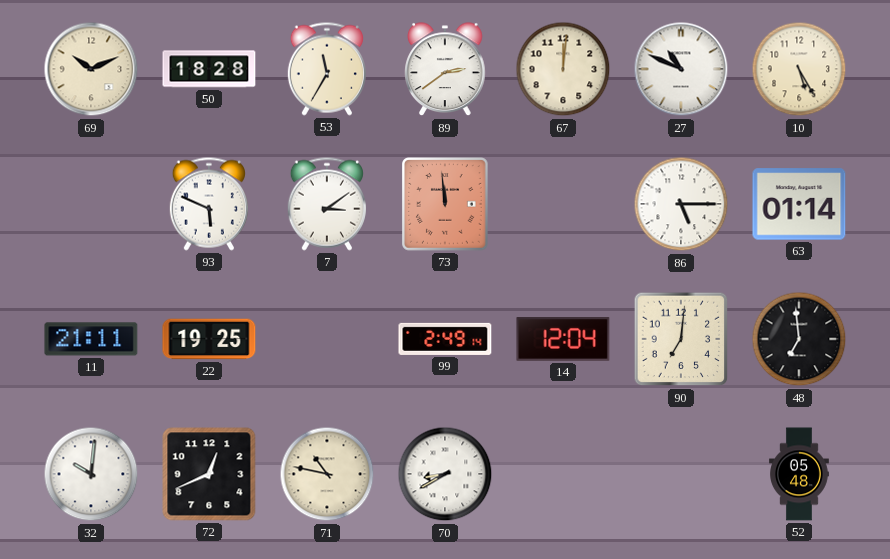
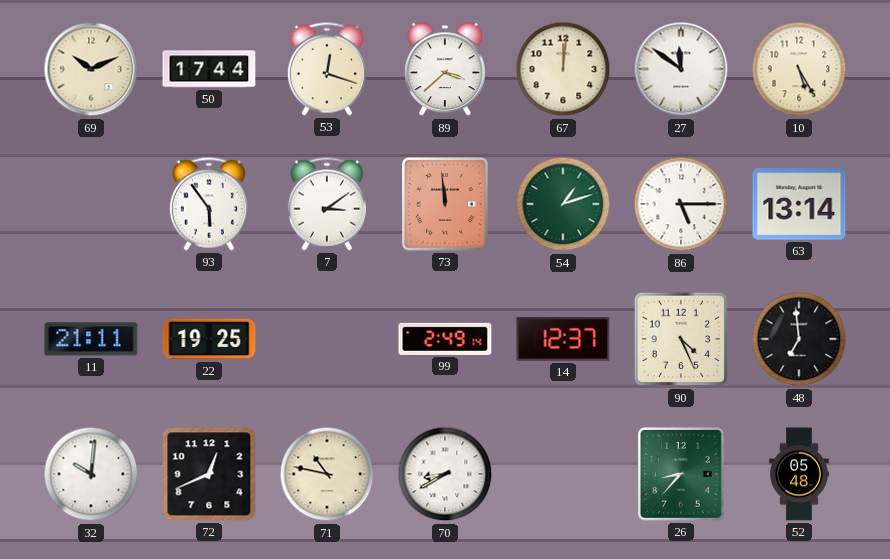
50: 18:28 -> 17:44 (209, 69)
53: 11:35 -> 12:18 (327, 69)
89: 2:39 -> 3:38 (445, 70)
27: 10:49 -> 11:51 (681, 69)
93: 5:49 -> 5:54 (209, 204)
54: none -> 1:12 (563, 204)
63: 01:14 -> 13:14 (799, 204)
14: 12:04 -> 12:37 (563, 339)
90: 7:01 -> 4:26 (681, 339)
26: none -> 8:37 (682, 474)
